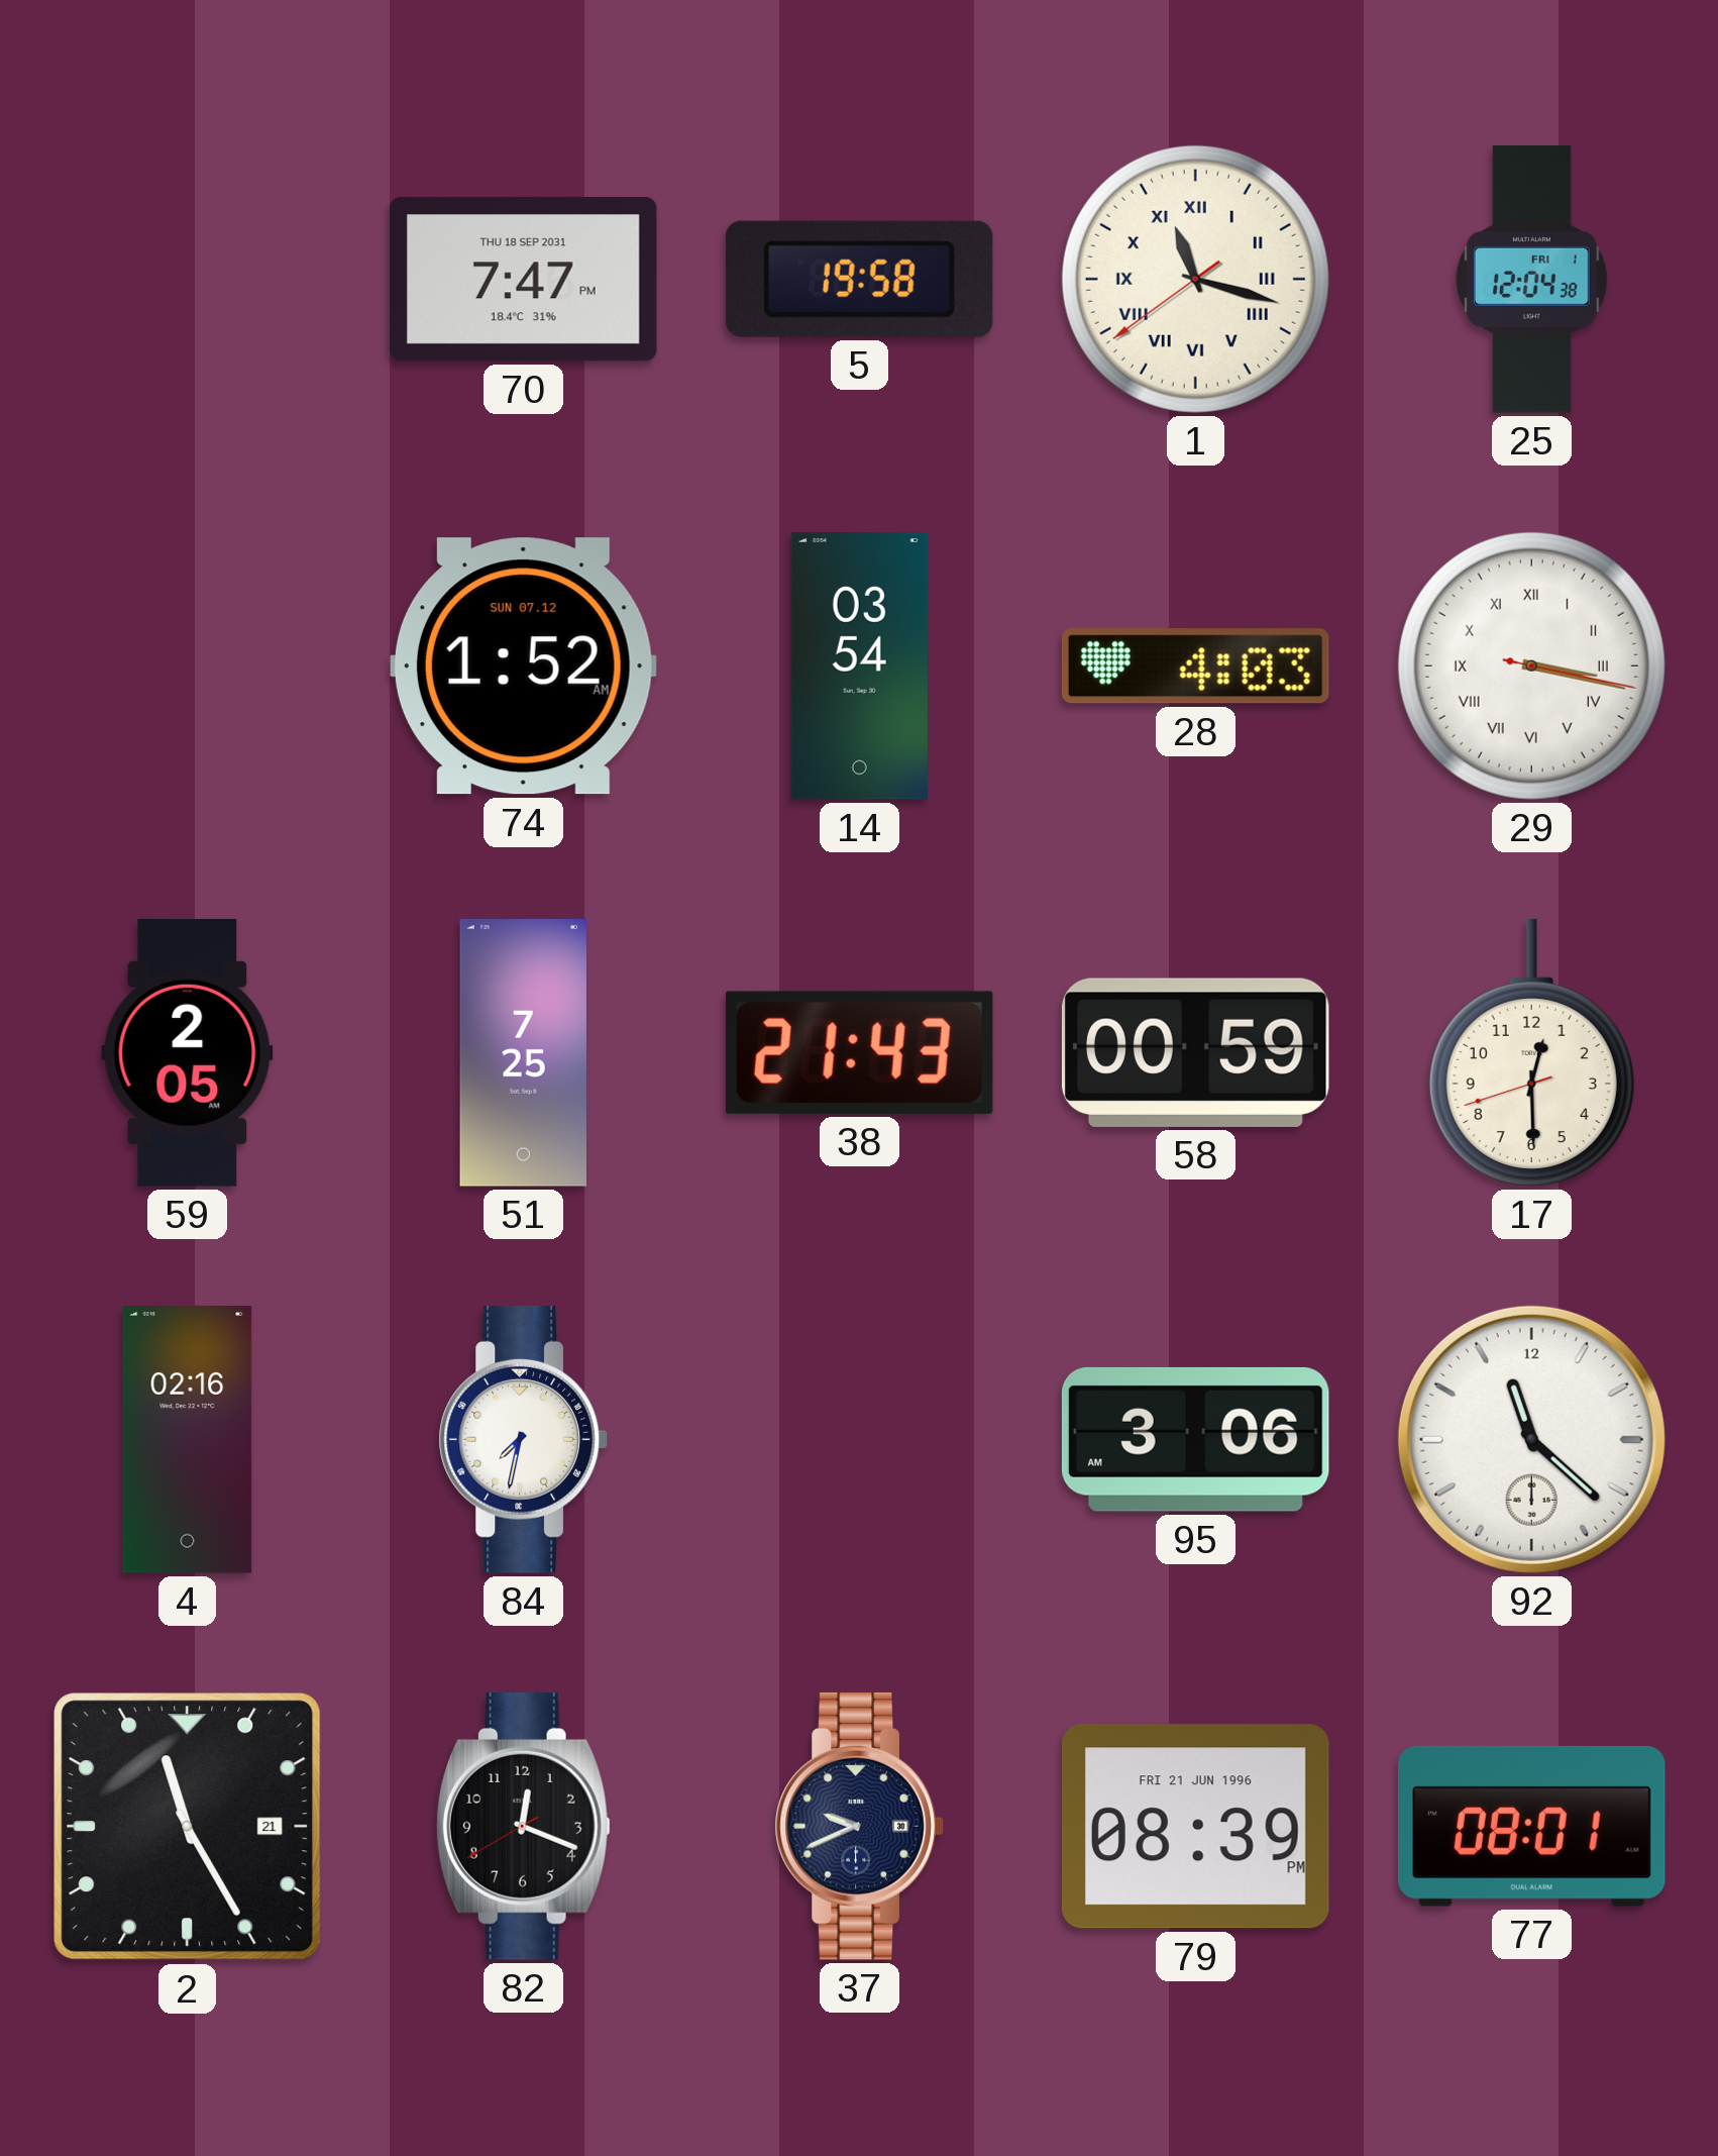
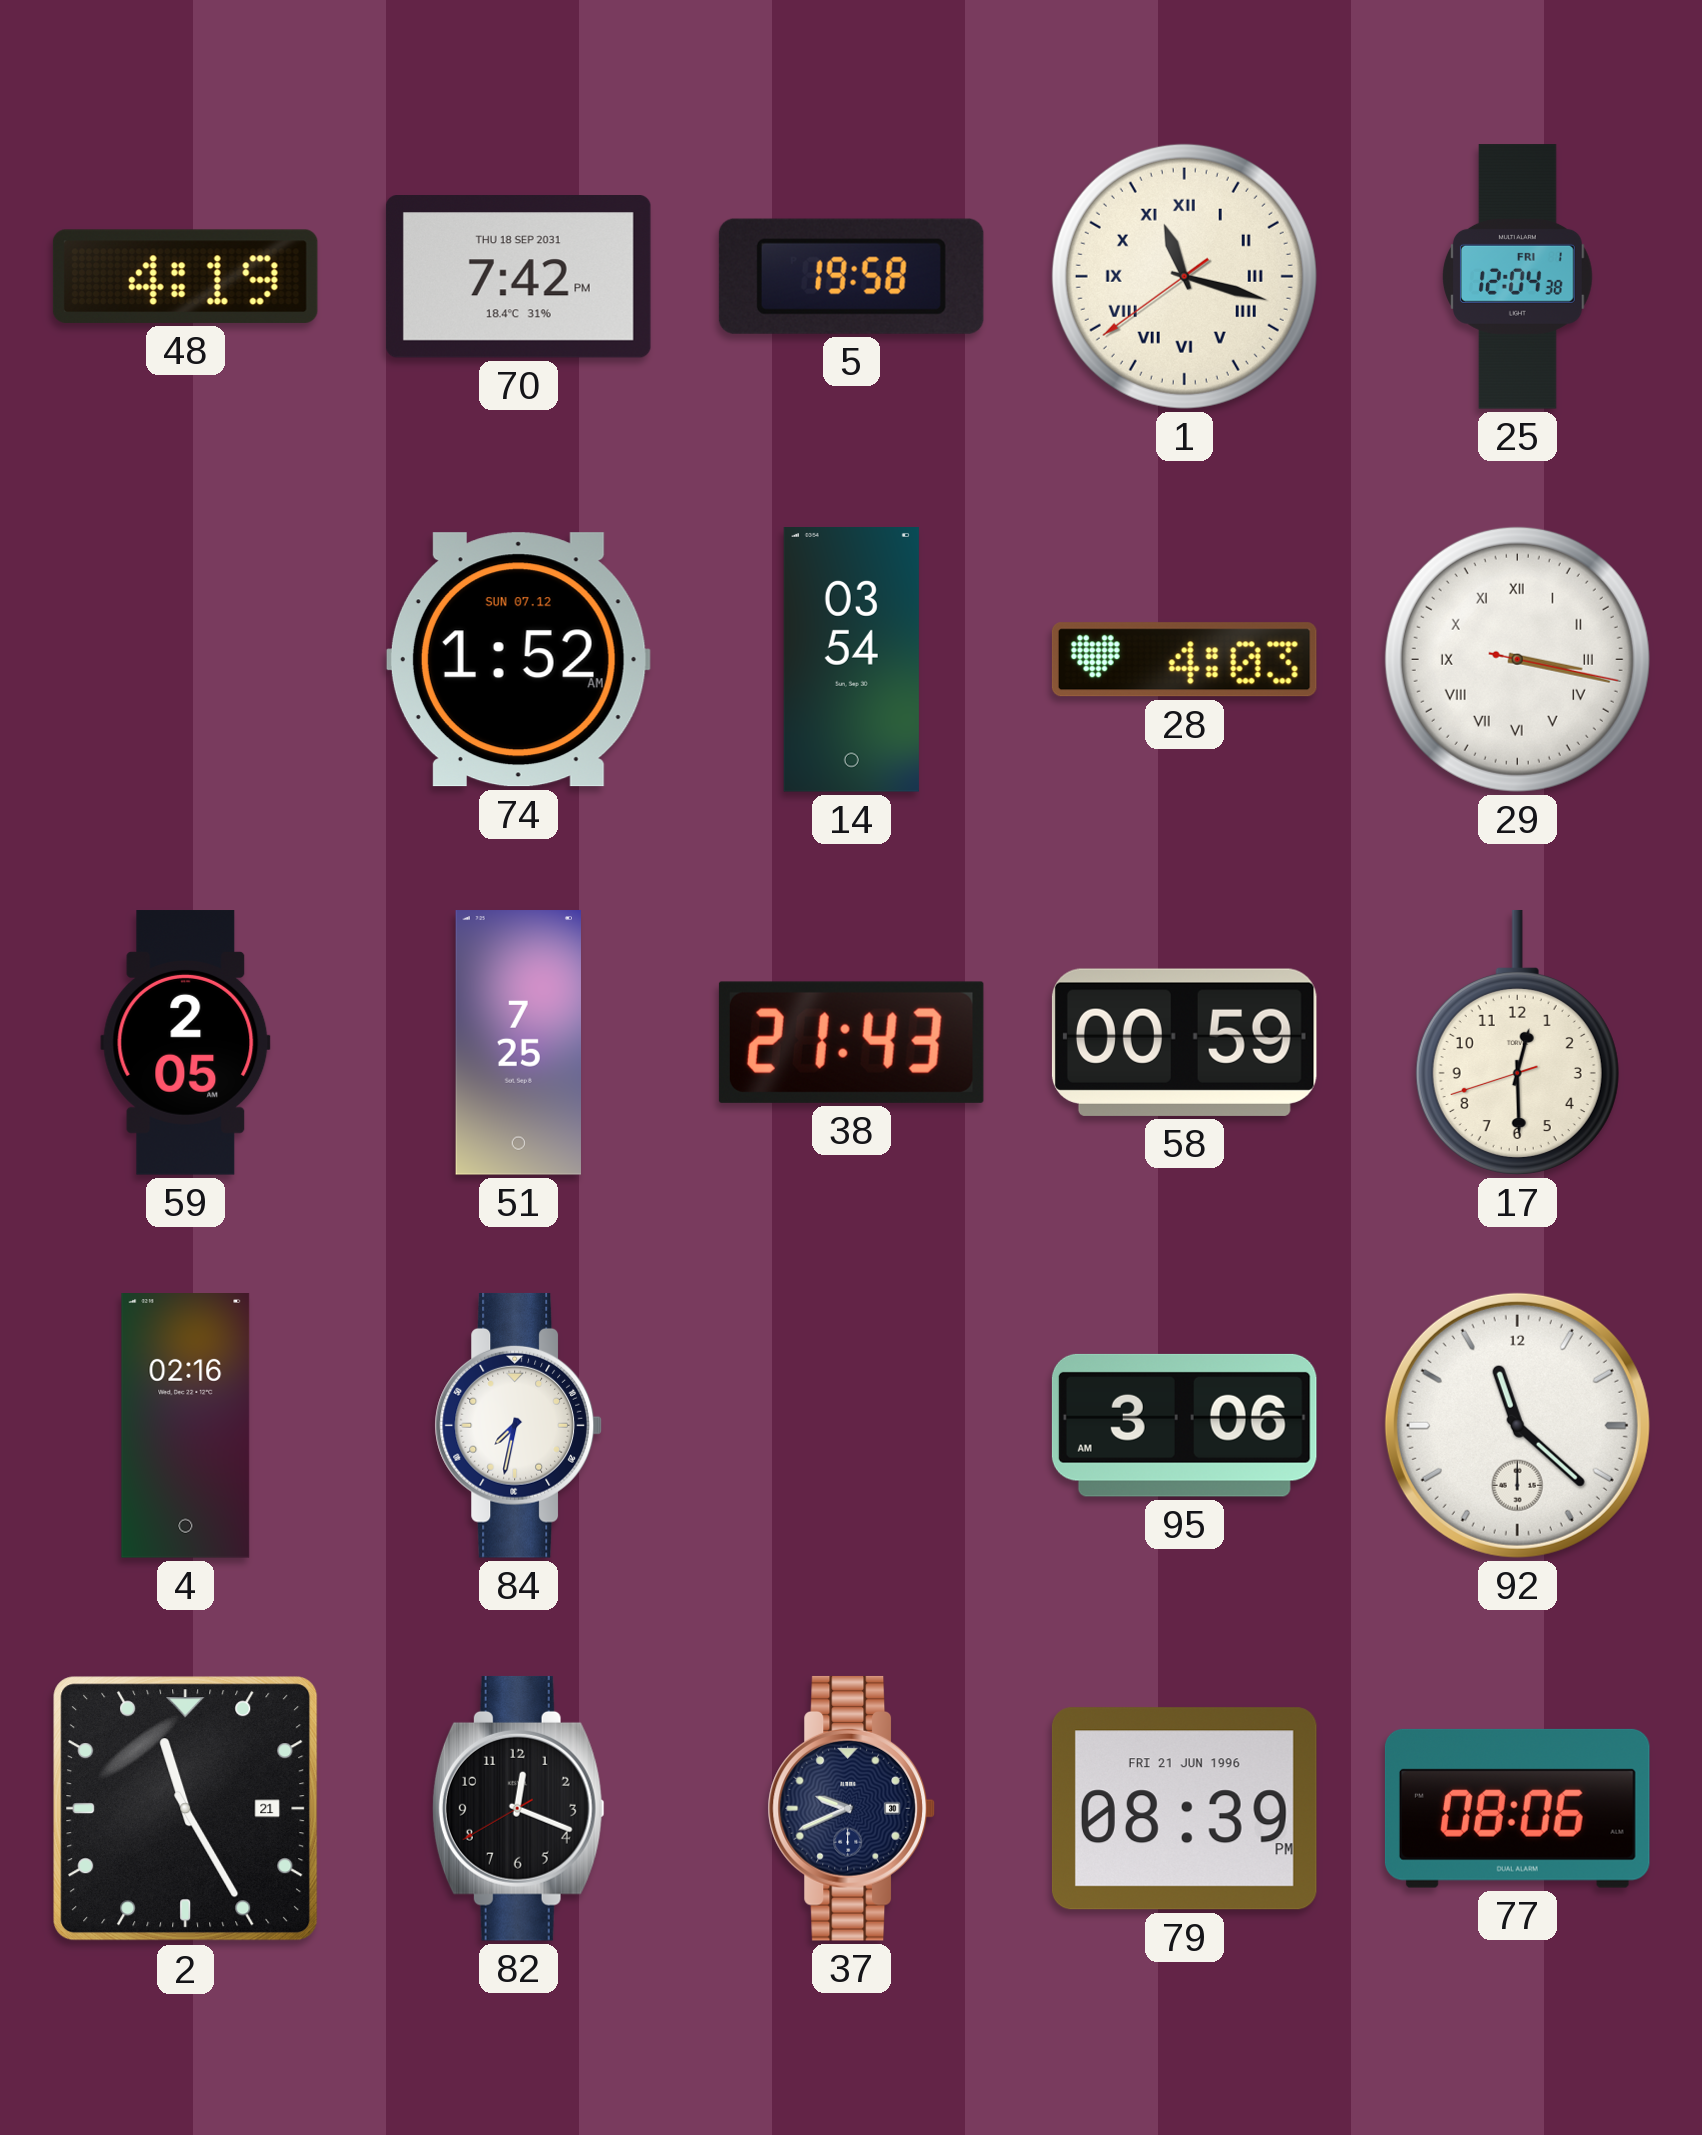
48: none -> 4:19 (185, 276)
70: 7:47 -> 7:42 (518, 276)
77: 08:01 -> 08:06 (1517, 1808)
